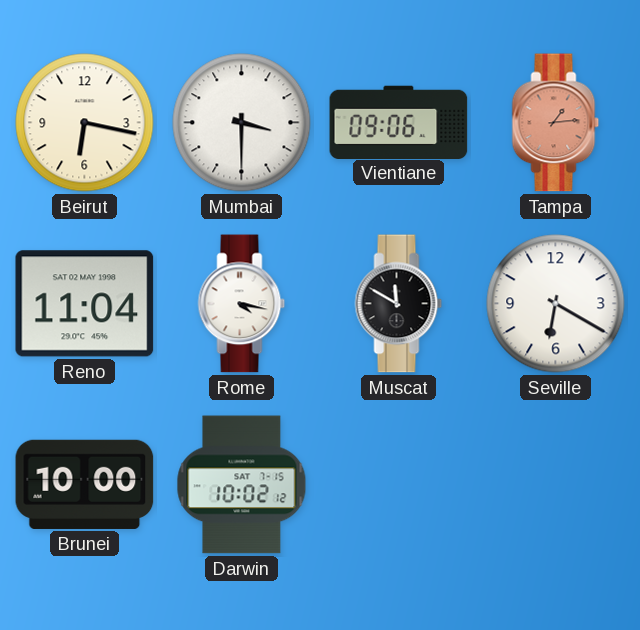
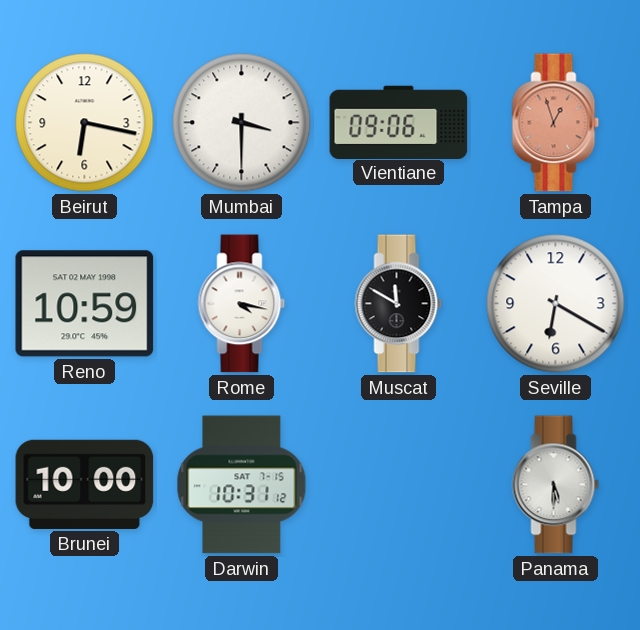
Tampa: 1:14 -> 12:57 (556, 123)
Reno: 11:04 -> 10:59 (85, 304)
Darwin: 10:02 -> 10:31 (242, 485)
Panama: none -> 5:30 (556, 485)
